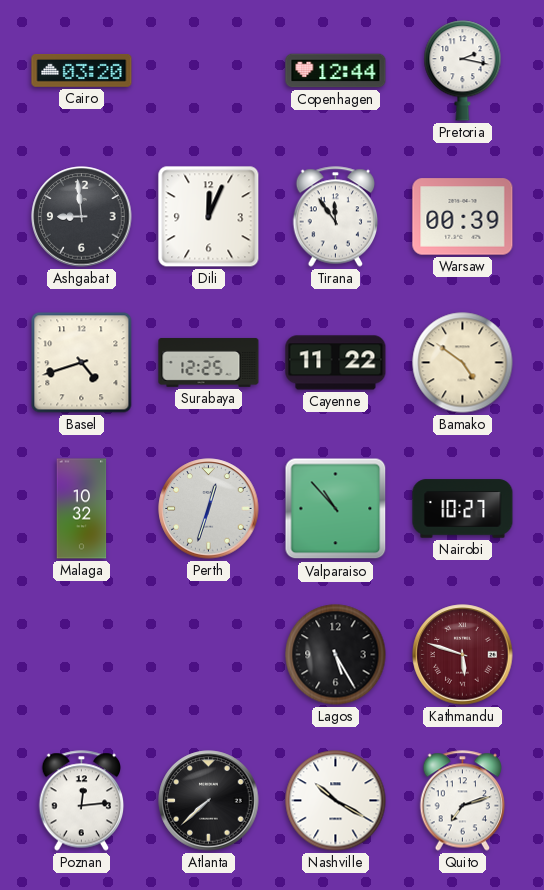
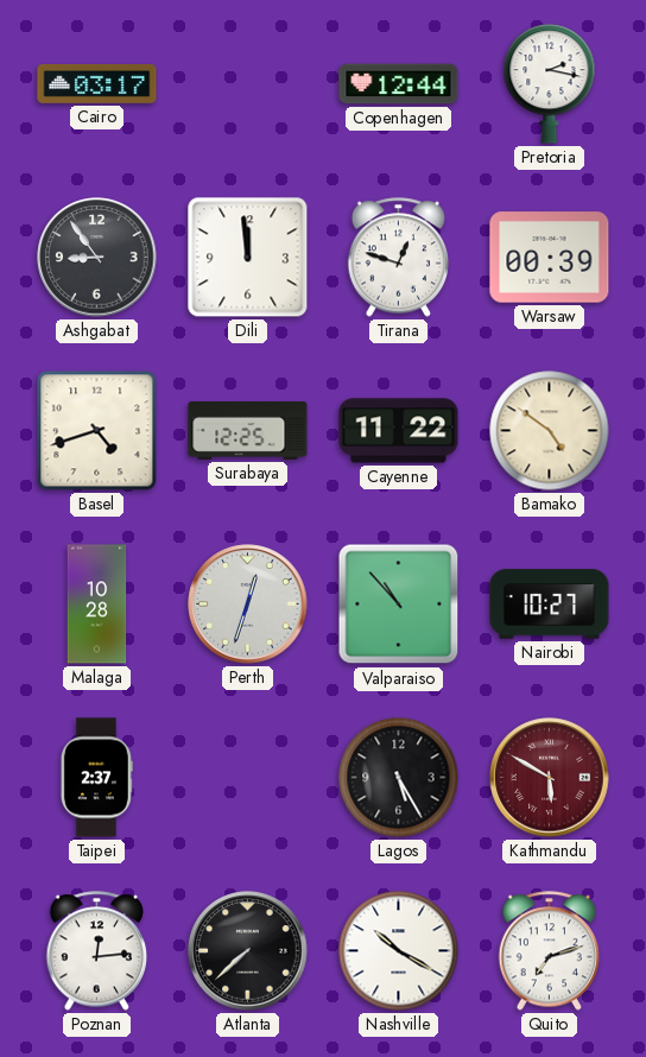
Cairo: 03:20 -> 03:17 (97, 84)
Ashgabat: 8:59 -> 8:54 (97, 258)
Dili: 12:04 -> 11:59 (248, 258)
Tirana: 11:54 -> 12:48 (399, 258)
Malaga: 10:32 -> 10:28 (97, 605)
Taipei: none -> 2:37 (96, 778)
Kathmandu: 5:48 -> 5:50 (550, 778)
